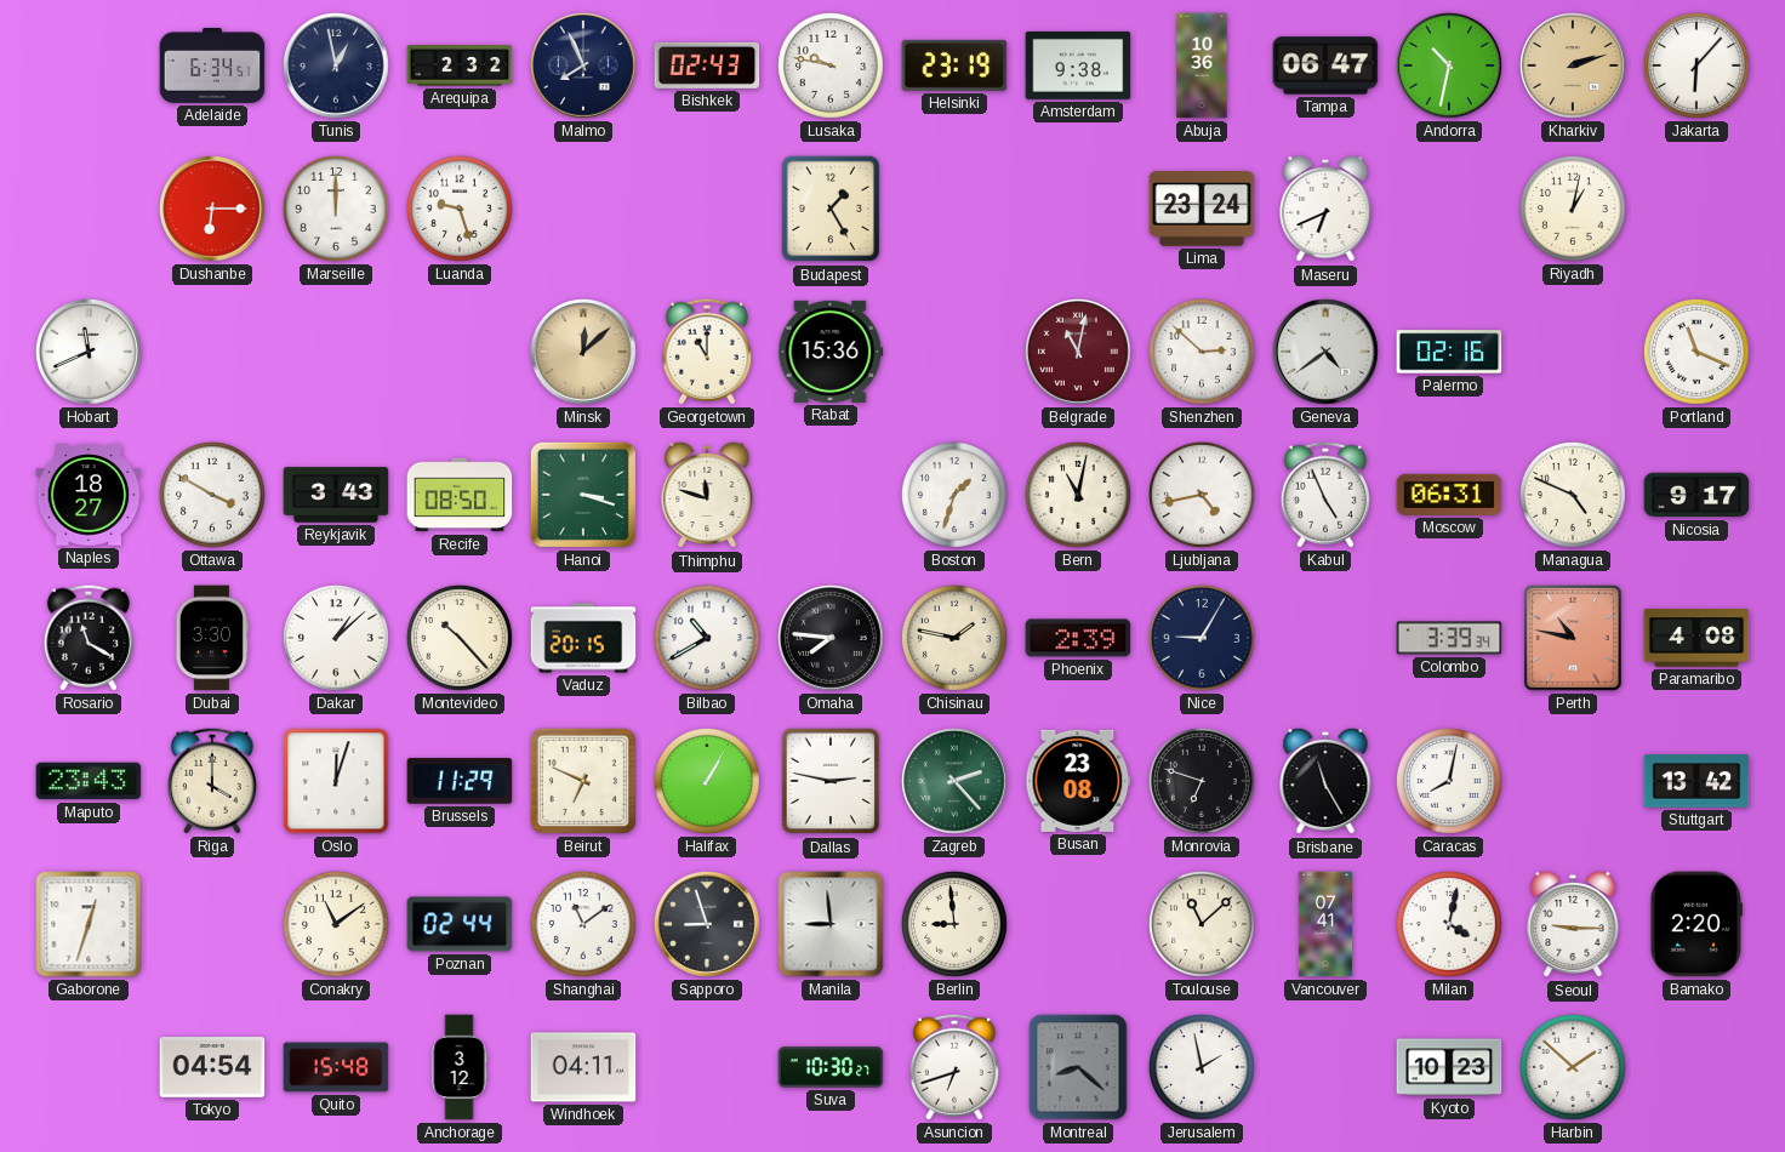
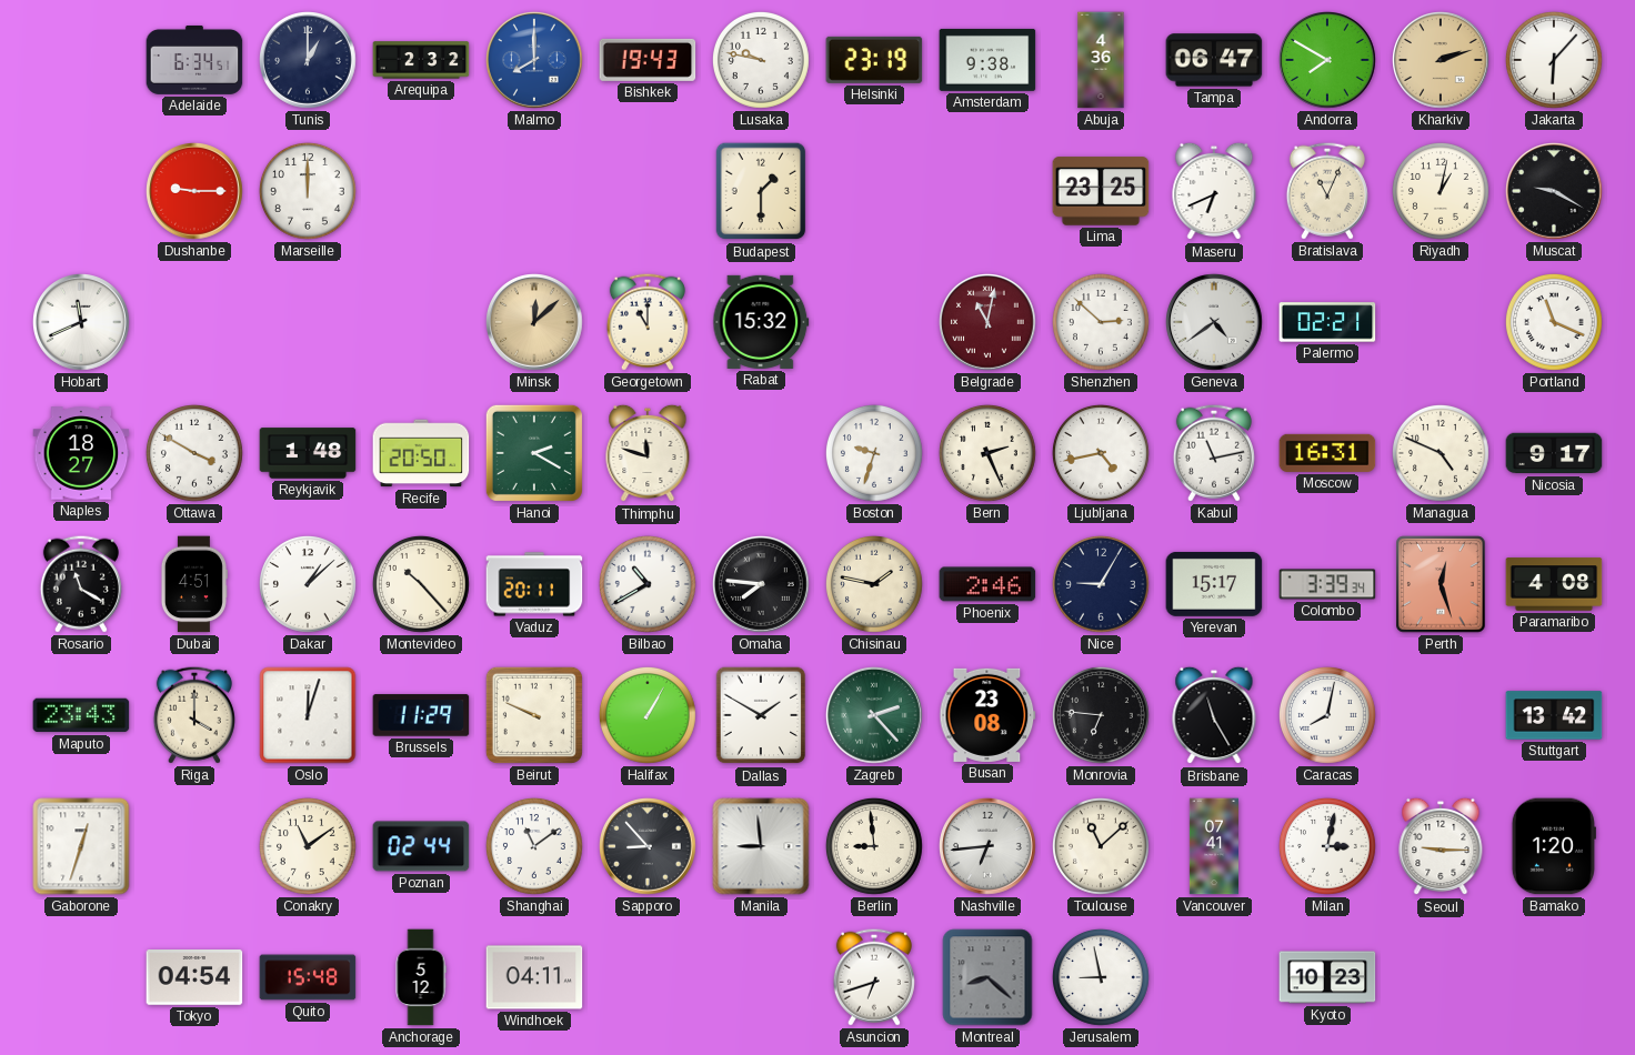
Tunis: 12:58 -> 1:00 (309, 61)
Malmo: 7:56 -> 8:00 (535, 61)
Malmo dial: navy -> blue (535, 61)
Bishkek: 02:43 -> 19:43 (648, 60)
Abuja: 10:36 -> 4:36 (1101, 60)
Andorra: 10:32 -> 7:50 (1328, 61)
Dushanbe: 6:15 -> 9:15 (195, 192)
Luanda: 9:27 -> none (460, 209)
Budapest: 1:25 -> 1:30 (761, 191)
Lima: 23:24 -> 23:25 (1101, 191)
Bratislava: none -> 11:04 (1327, 191)
Muscat: none -> 9:20 (1555, 192)
Rabat: 15:36 -> 15:32 (761, 322)
Palermo: 02:16 -> 02:21 (1327, 322)
Reykjavik: 3:43 -> 1:48 (308, 453)
Recife: 08:50 -> 20:50 (421, 453)
Hanoi: 3:18 -> 2:20 (534, 453)
Boston: 1:33 -> 9:33 (874, 453)
Bern: 11:02 -> 2:26 (987, 453)
Kabul: 4:56 -> 11:13 (1214, 453)
Moscow: 06:31 -> 16:31 (1327, 453)
Dubai: 3:30 -> 4:51 (193, 584)
Vaduz: 20:15 -> 20:11 (534, 584)
Phoenix: 2:39 -> 2:46 (987, 584)
Yerevan: none -> 15:17 (1214, 584)
Perth: 10:47 -> 12:27 (1441, 584)
Beirut: 6:49 -> 9:49 (534, 715)
Dallas: 2:47 -> 1:50 (761, 715)
Monrovia: 6:48 -> 6:46 (1101, 715)
Sapporo: 8:57 -> 8:53 (649, 847)
Nashville: none -> 6:44 (989, 847)
Milan: 4:02 -> 3:02 (1327, 846)
Bamako: 2:20 -> 1:20 (1554, 846)
Anchorage: 3:12 -> 5:12 (421, 977)
Suva: 10:30 -> none (831, 1067)
Jerusalem: 1:58 -> 8:58 (1101, 977)
Harbin: 1:52 -> none (1573, 1067)
